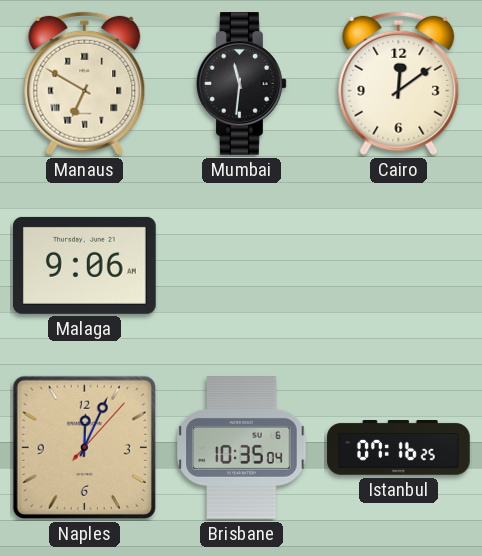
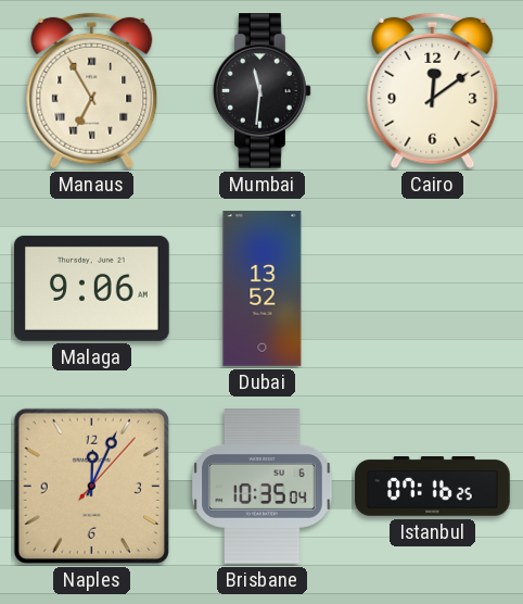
Manaus: 6:50 -> 6:55 (92, 91)
Dubai: none -> 13:52 (263, 289)
